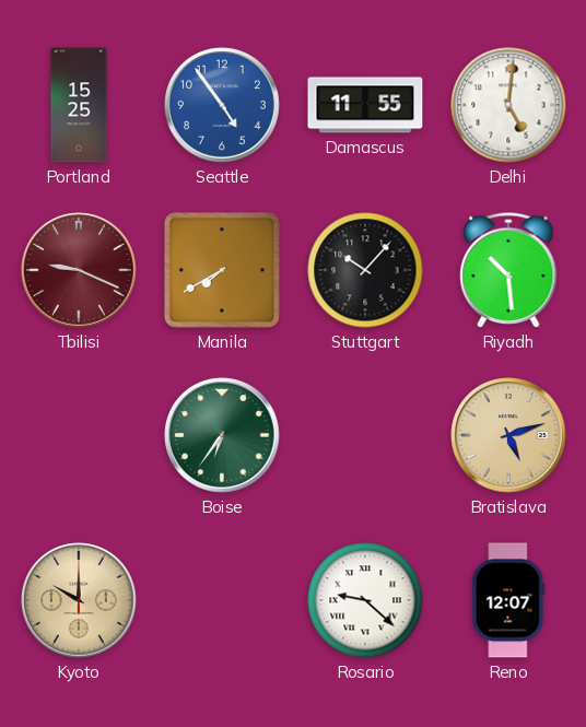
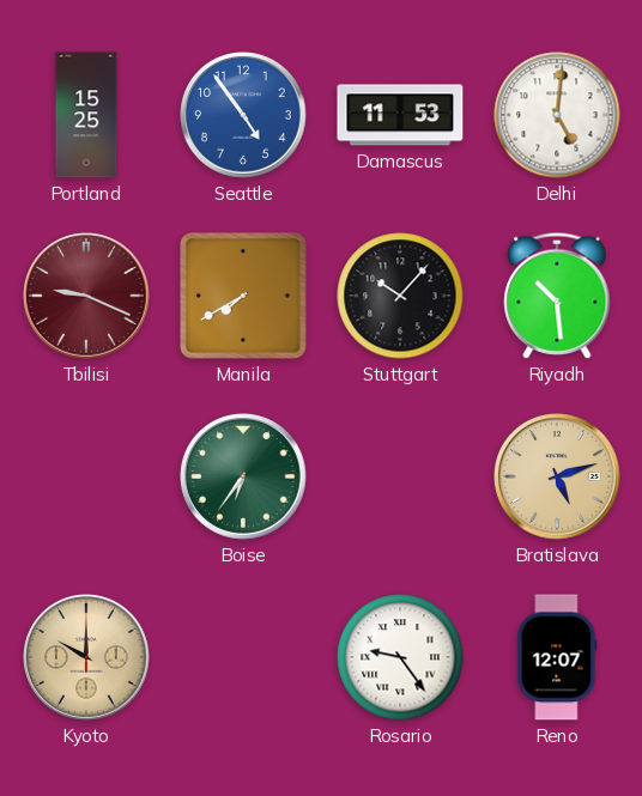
Damascus: 11:55 -> 11:53 (400, 115)
Rosario: 9:22 -> 9:24 (400, 657)
